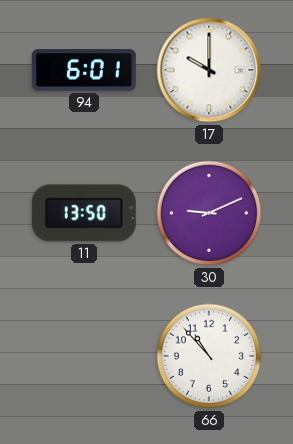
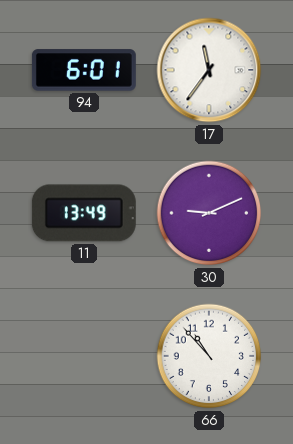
17: 10:00 -> 11:36 (209, 70)
11: 13:50 -> 13:49 (84, 213)
